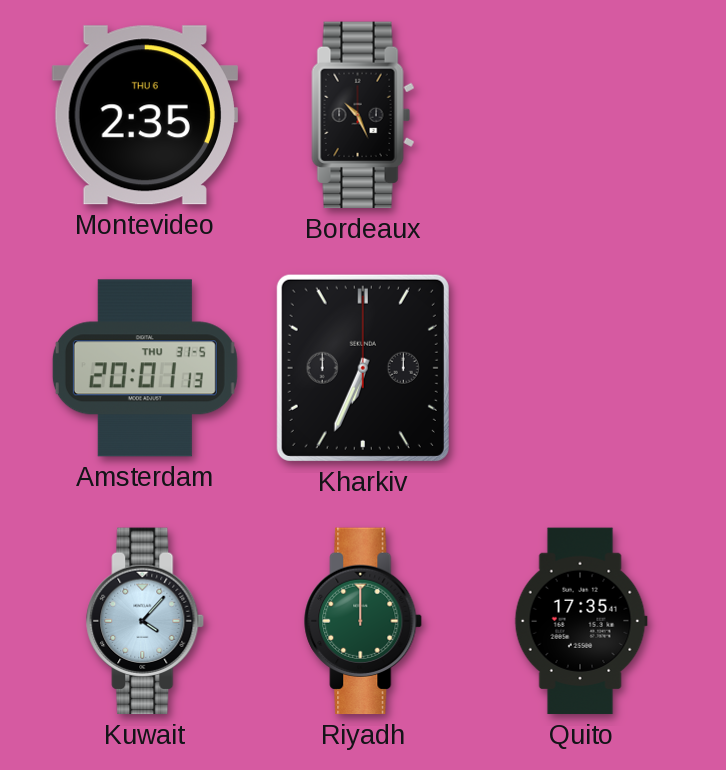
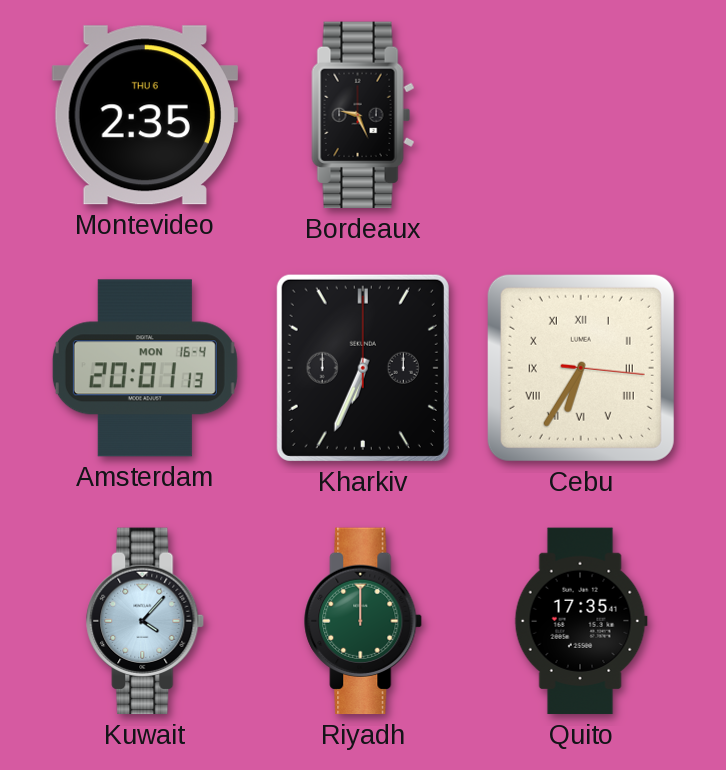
Bordeaux: 10:26 -> 9:26 (363, 115)
Amsterdam date: THU 31-5 -> MON 16-4 (145, 368)
Cebu: none -> 6:35 (581, 368)
